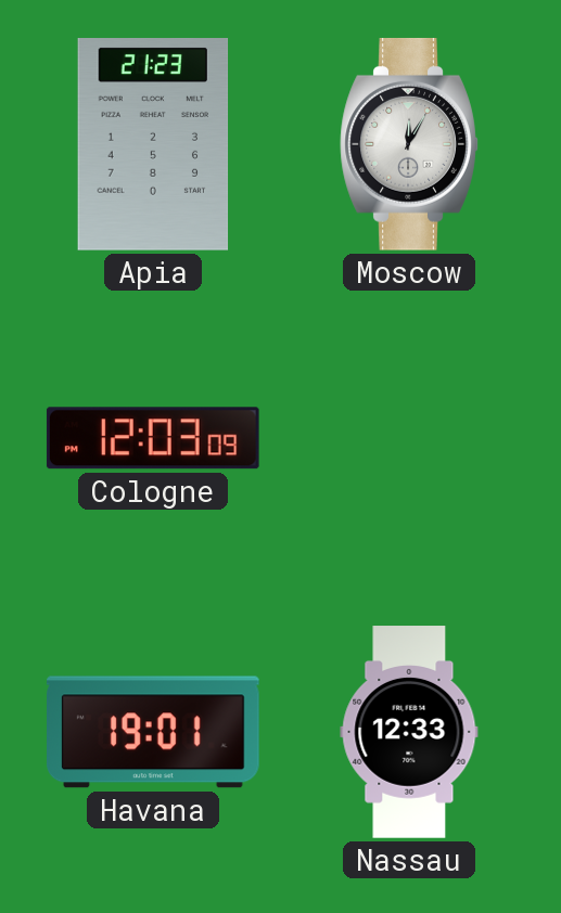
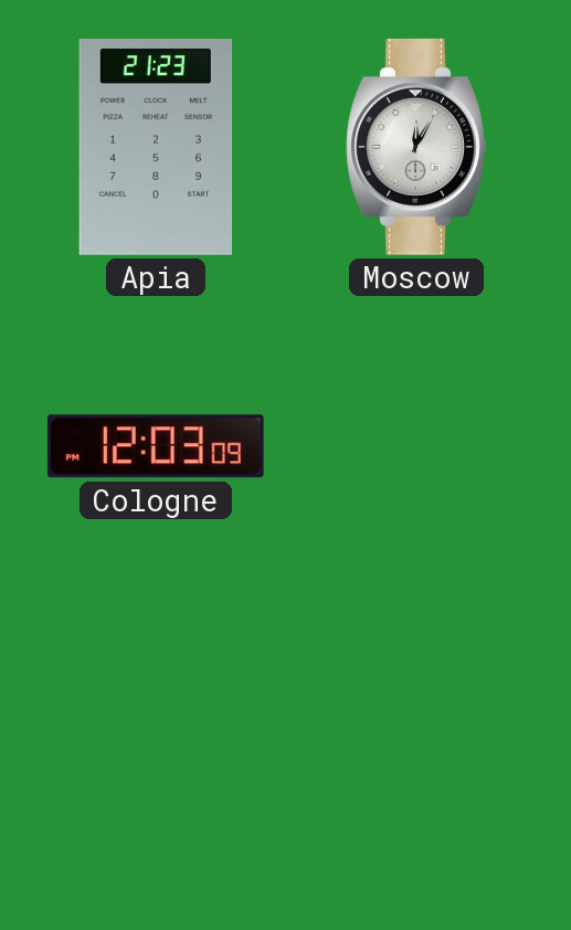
Havana: 19:01 -> none (154, 732)
Nassau: 12:33 -> none (409, 732)
